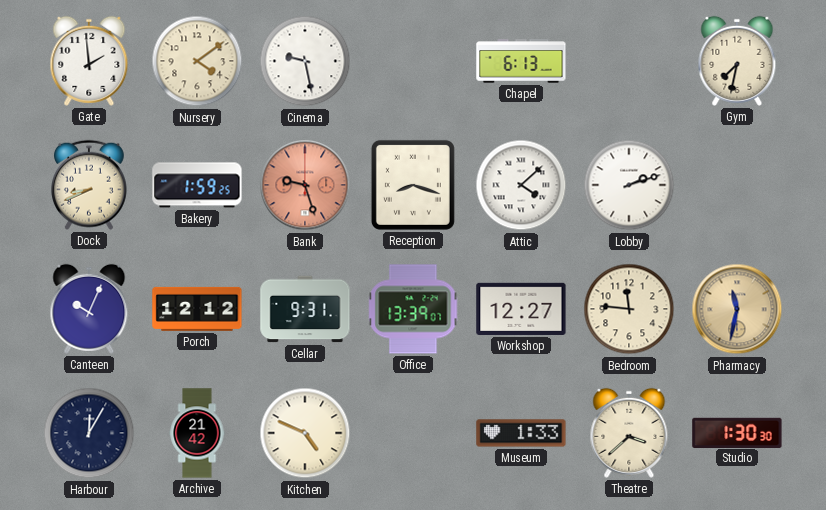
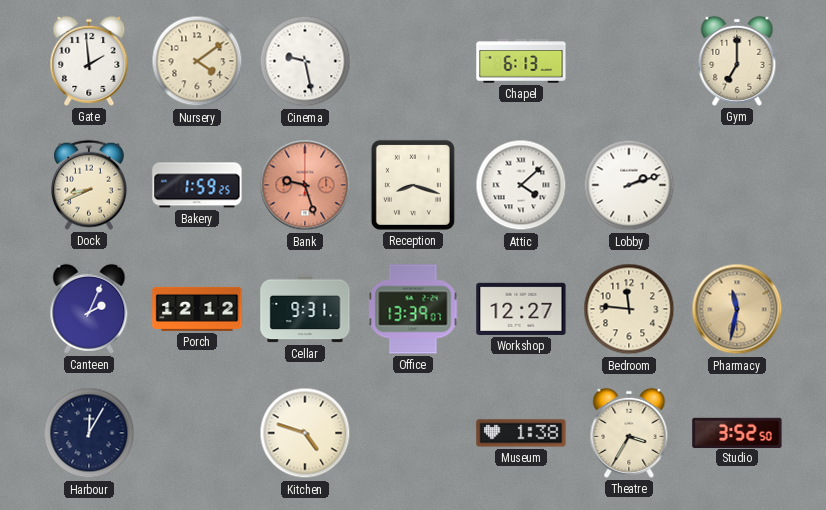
Gym: 7:32 -> 7:00 (737, 61)
Canteen: 10:04 -> 2:04 (89, 309)
Archive: 21:42 -> none (197, 433)
Kitchen: 4:49 -> 4:48 (305, 433)
Museum: 1:33 -> 1:38 (521, 433)
Theatre: 3:38 -> 3:35 (629, 433)
Studio: 1:30 -> 3:52 (737, 432)
